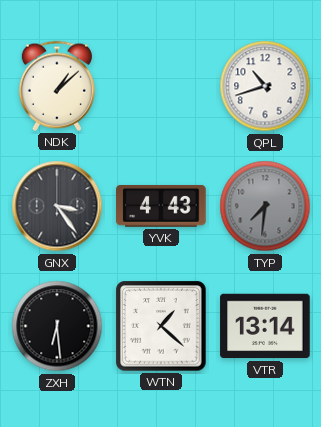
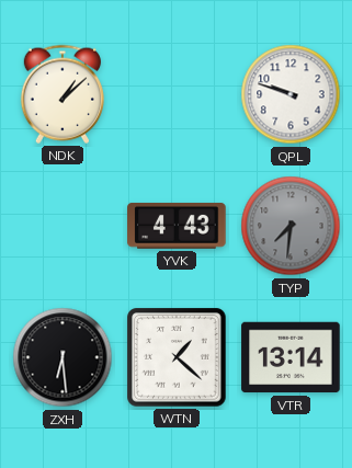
QPL: 10:42 -> 9:48 (291, 94)
GNX: 3:24 -> none (57, 206)
